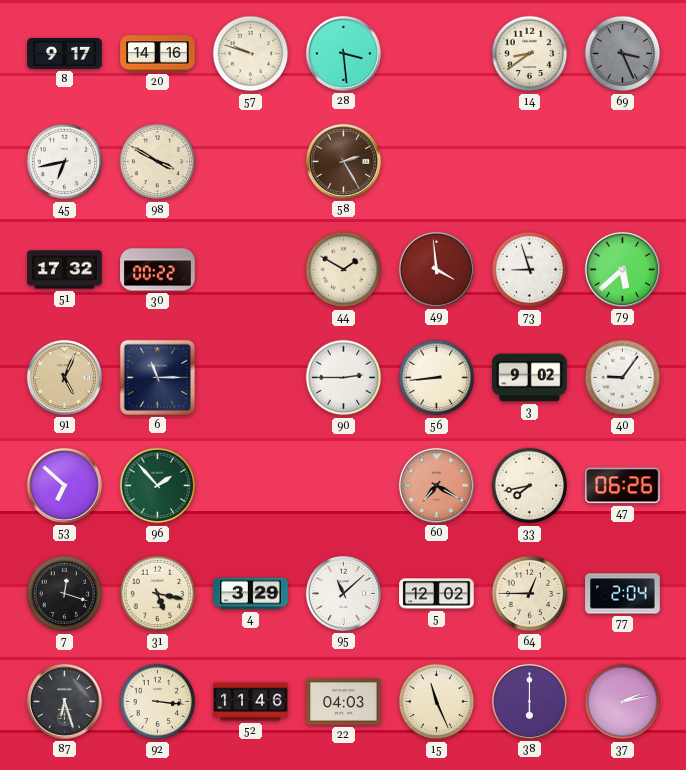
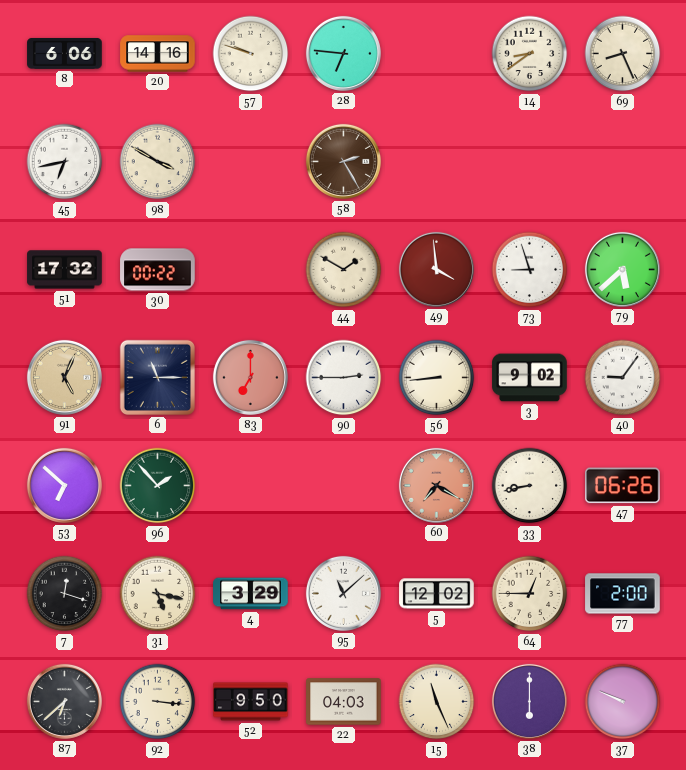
8: 9:17 -> 6:06 (65, 54)
28: 3:29 -> 6:46 (343, 53)
69: 3:26 -> 8:26 (623, 54)
69 dial: grey -> cream (623, 54)
83: none -> 7:00 (250, 377)
33: 7:43 -> 8:43 (530, 486)
77: 2:04 -> 2:00 (623, 594)
87: 6:27 -> 6:38 (64, 701)
52: 11:46 -> 9:50 (251, 702)
37: 2:13 -> 9:49 (623, 702)
